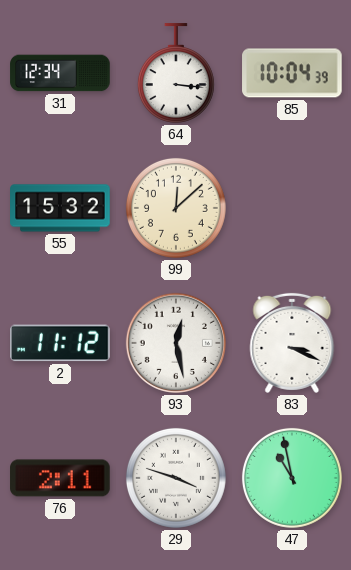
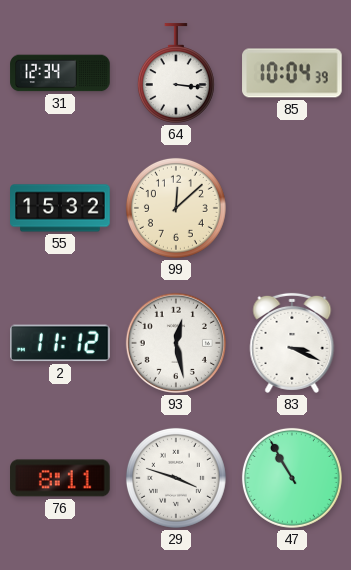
76: 2:11 -> 8:11 (60, 478)
47: 10:58 -> 10:55 (292, 478)
